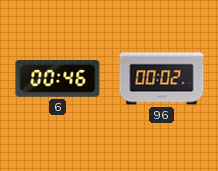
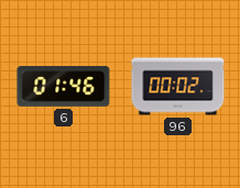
6: 00:46 -> 01:46 (64, 87)
